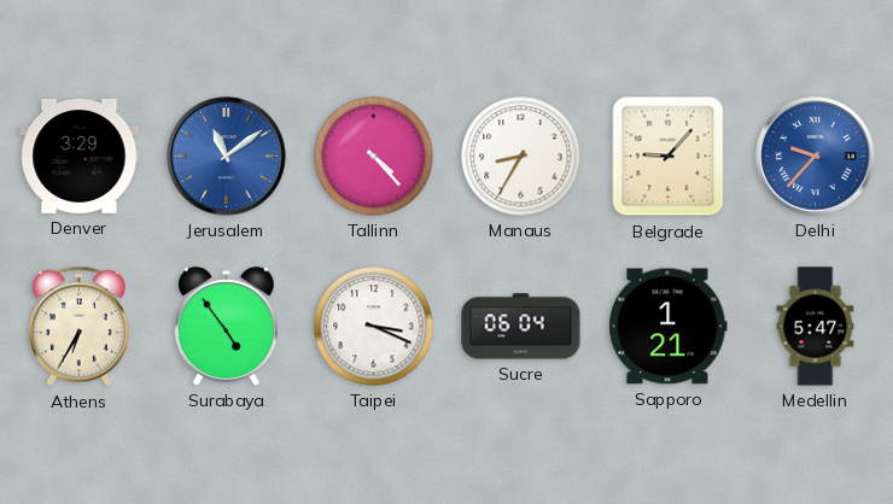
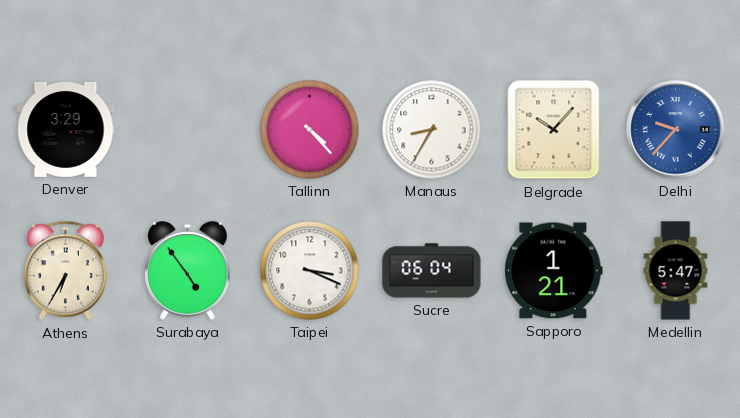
Jerusalem: 11:09 -> none (227, 157)
Belgrade: 9:07 -> 10:07 (554, 130)
